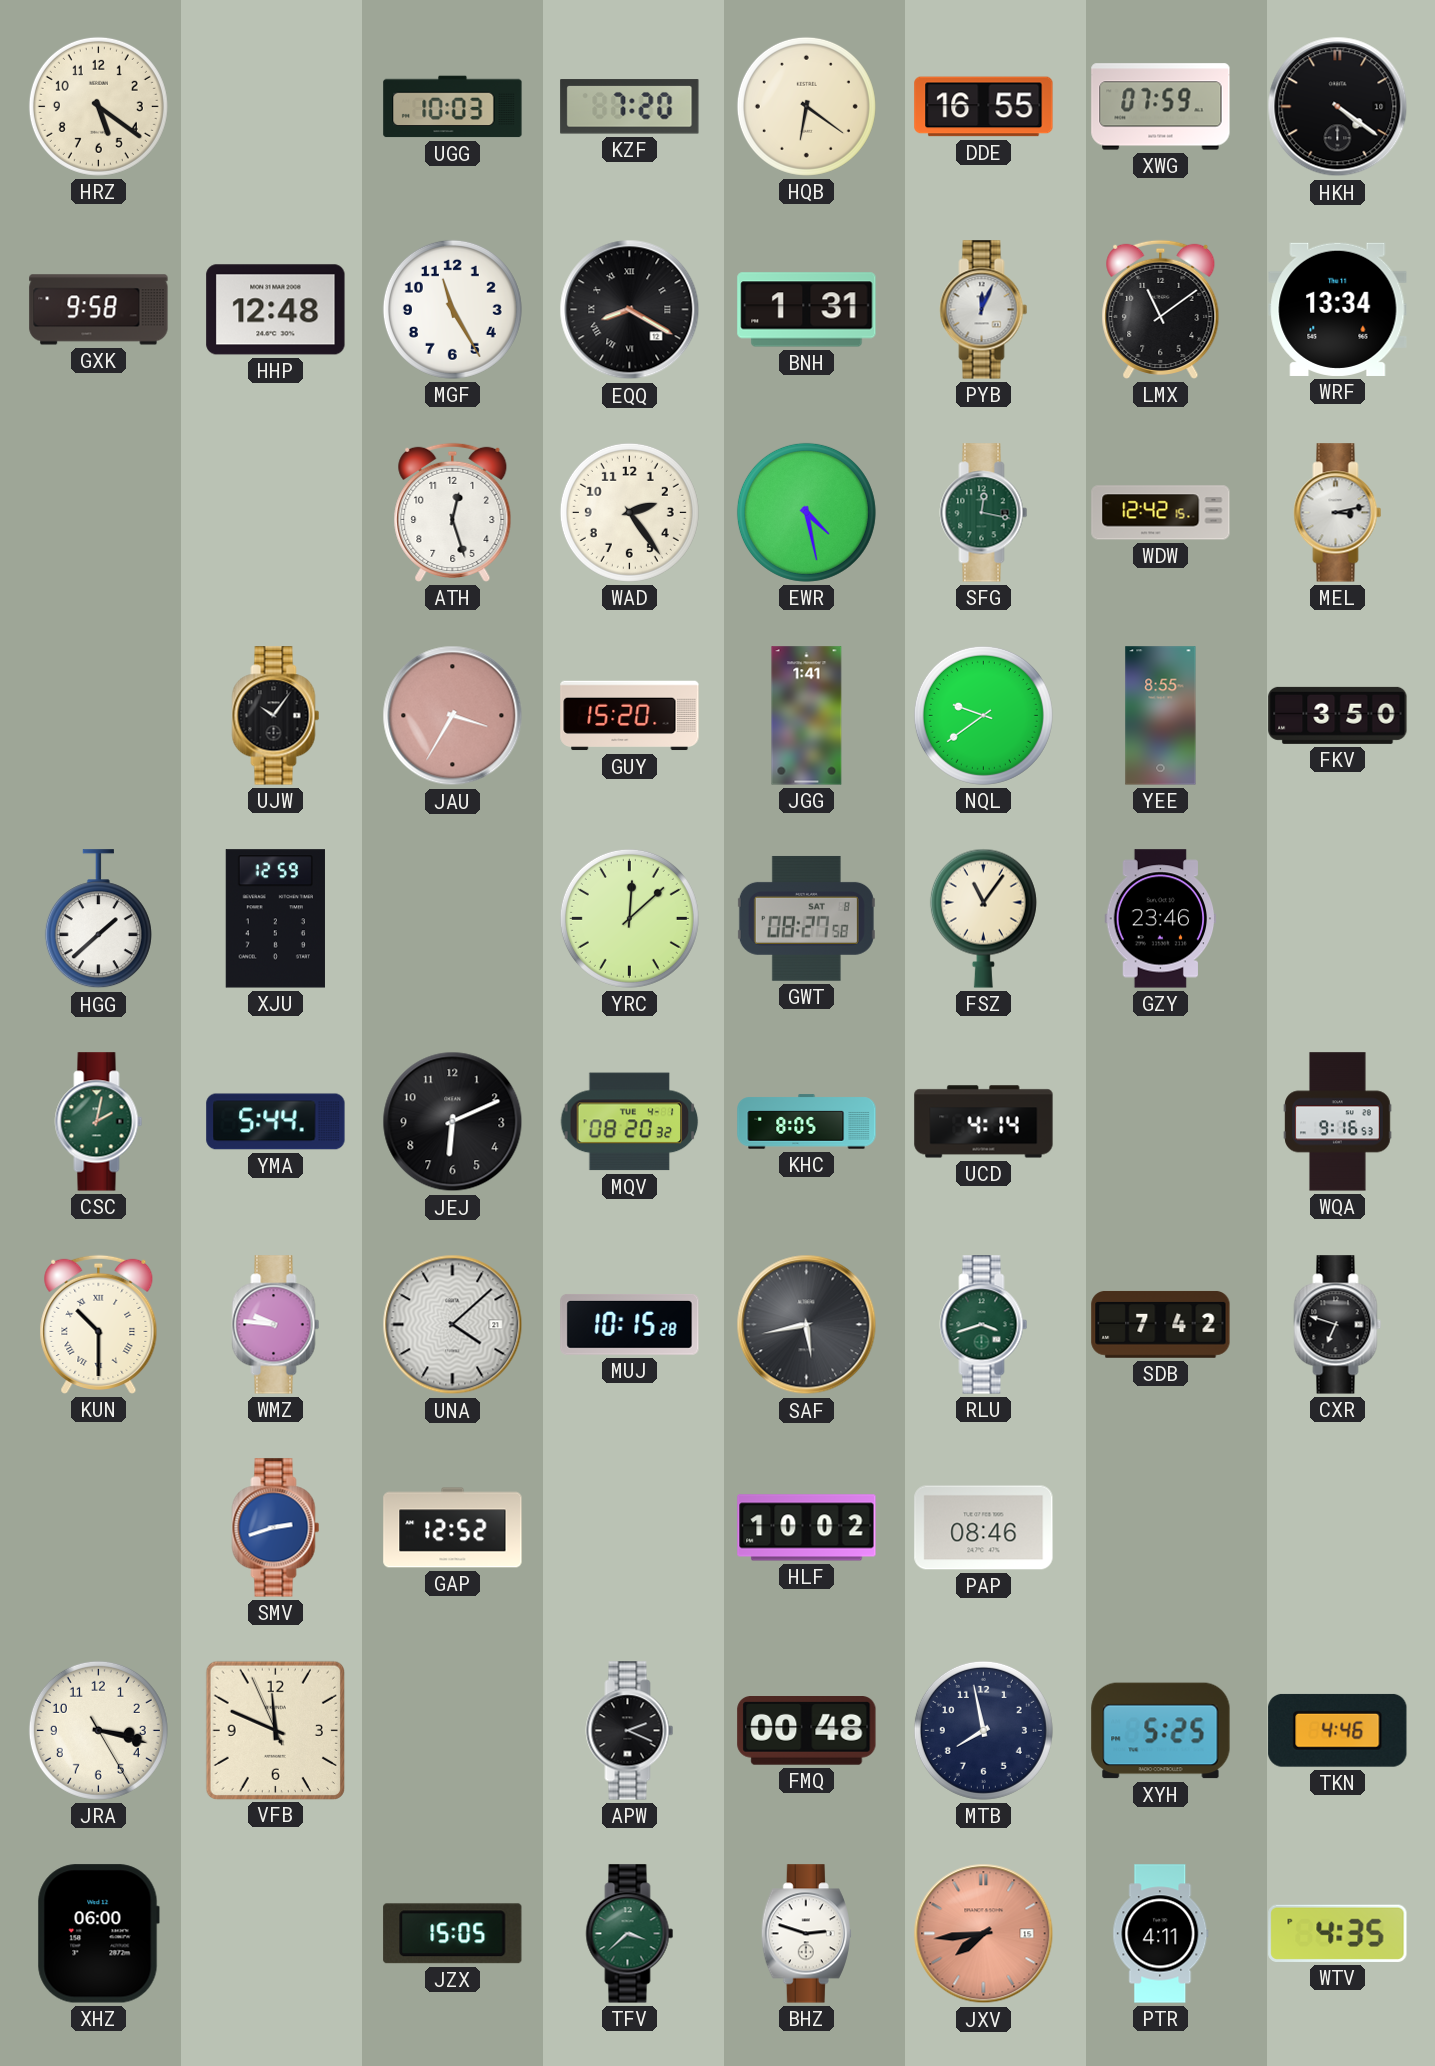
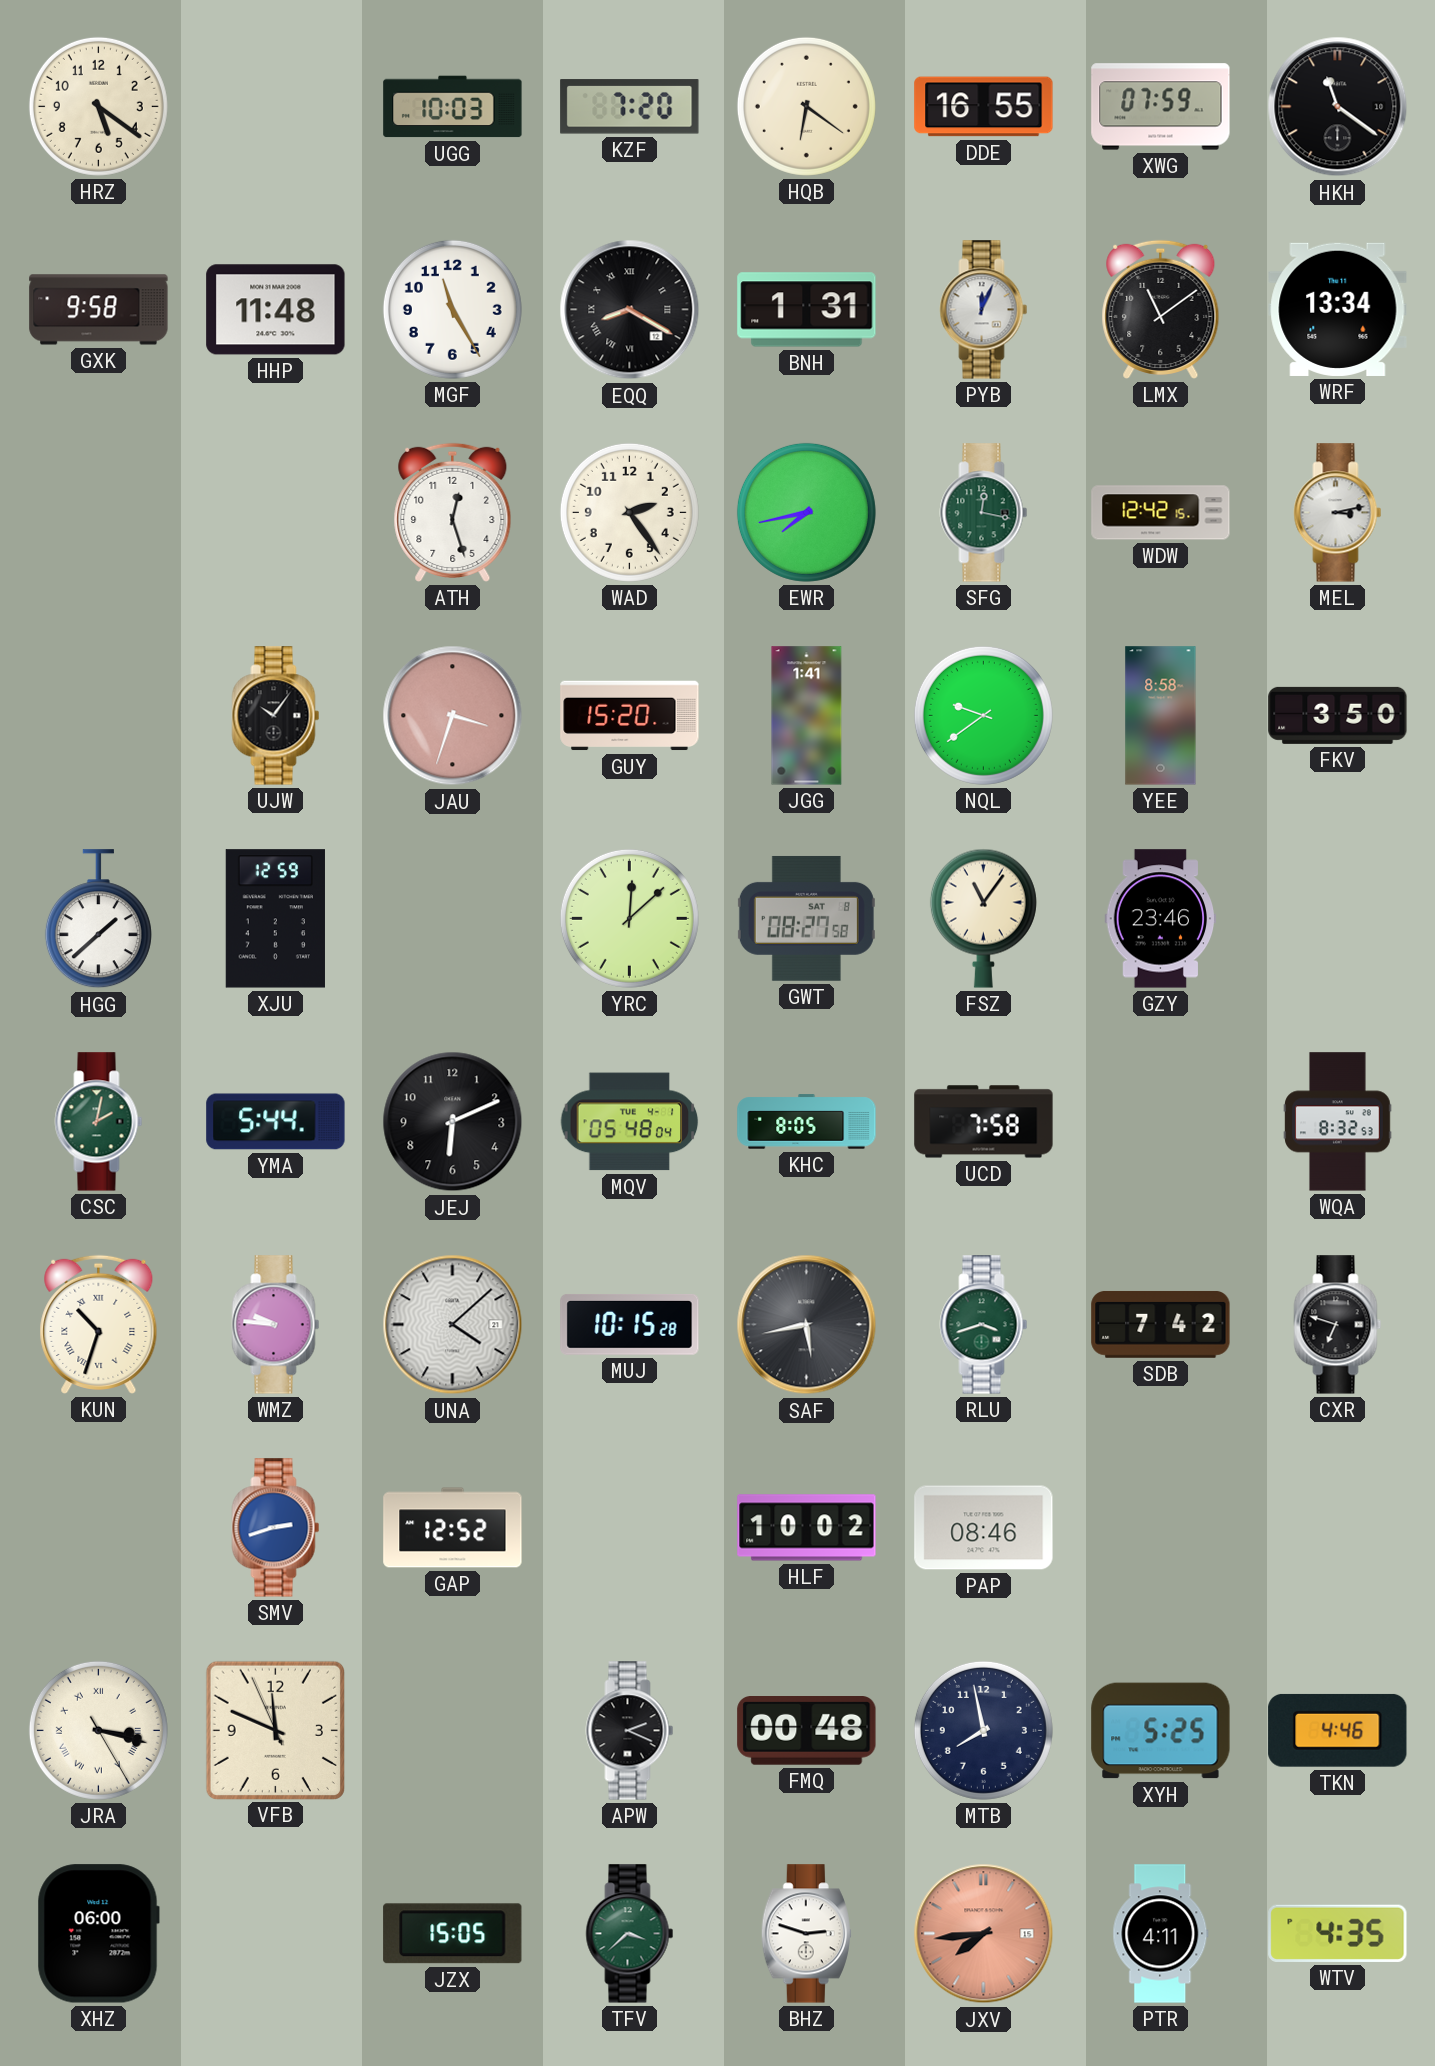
HKH: 4:21 -> 11:21 (1338, 107)
HHP: 12:48 -> 11:48 (276, 310)
EWR: 4:28 -> 7:43 (806, 512)
JAU: 3:35 -> 3:33 (453, 716)
YEE: 8:55 -> 8:58 (1161, 716)
MQV: 08:20 -> 05:48 (630, 1122)
UCD: 4:14 -> 7:58 (984, 1122)
WQA: 9:16 -> 8:32 (1338, 1122)
KUN: 10:30 -> 10:33 (99, 1324)
JRA numerals: Arabic -> Roman (98, 1730)
